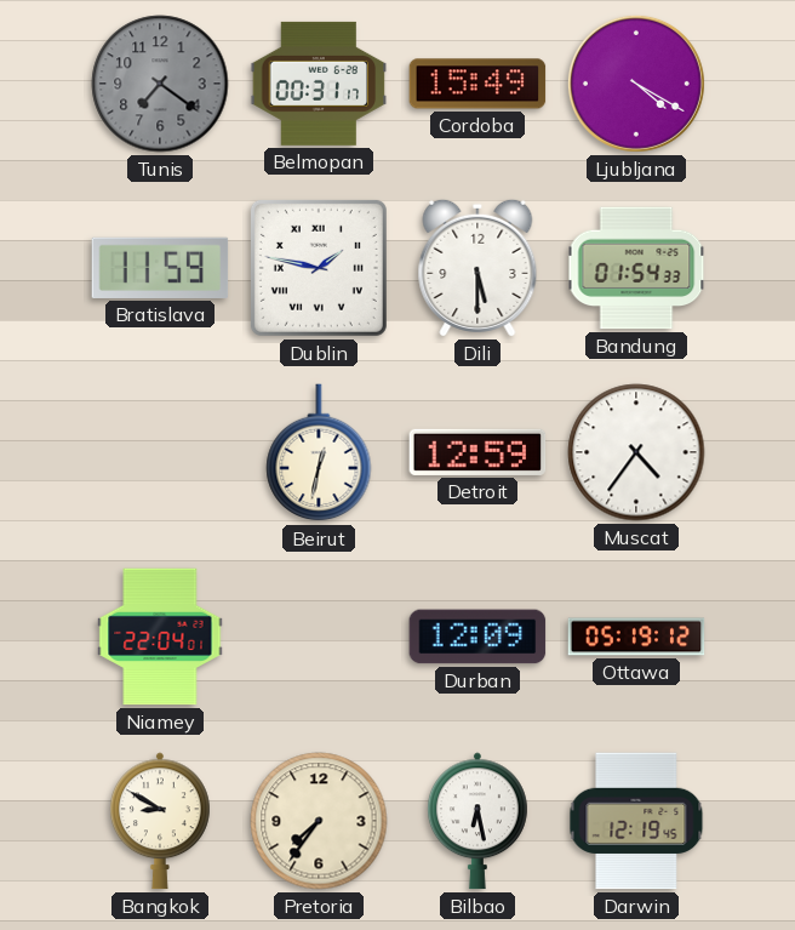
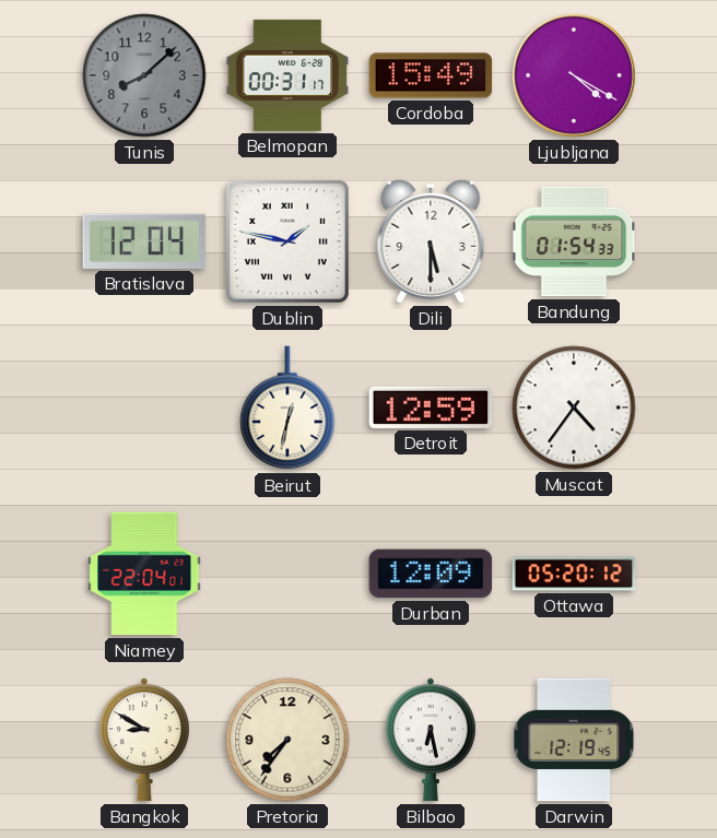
Tunis: 7:21 -> 8:08 (144, 75)
Bratislava: 11:59 -> 12:04 (144, 241)
Ottawa: 05:19 -> 05:20 (574, 574)
